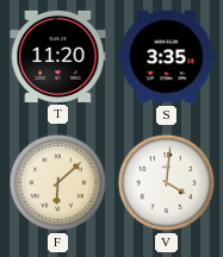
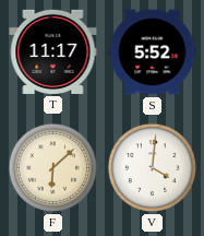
T: 11:20 -> 11:17 (53, 51)
S: 3:35 -> 5:52 (153, 52)
